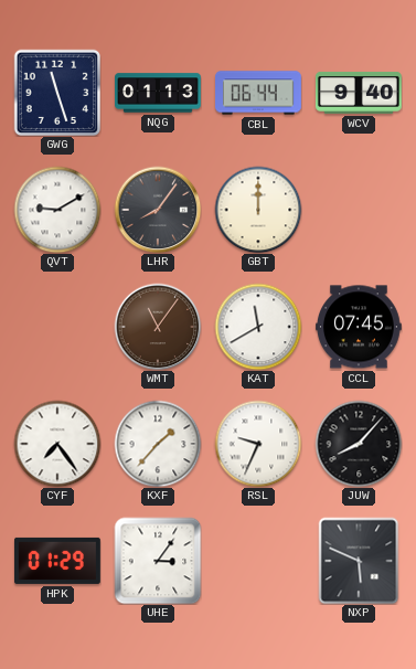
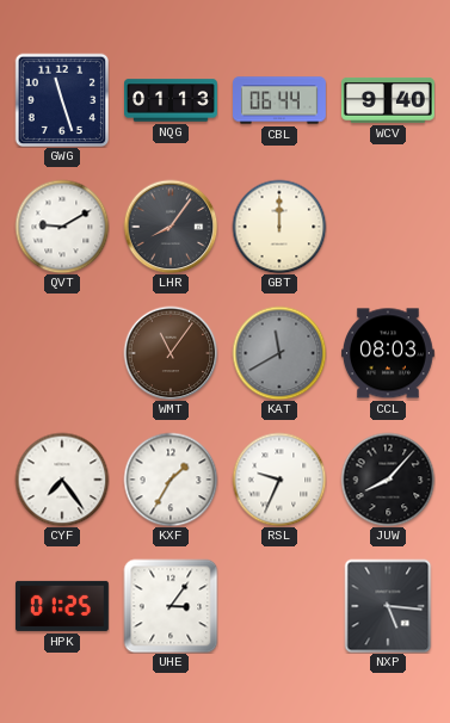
KAT dial: white -> grey (279, 353)
CCL: 07:45 -> 08:03 (388, 353)
KXF: 1:37 -> 1:35 (171, 480)
HPK: 01:29 -> 01:25 (62, 606)
NXP: 5:49 -> 5:16 (388, 606)
